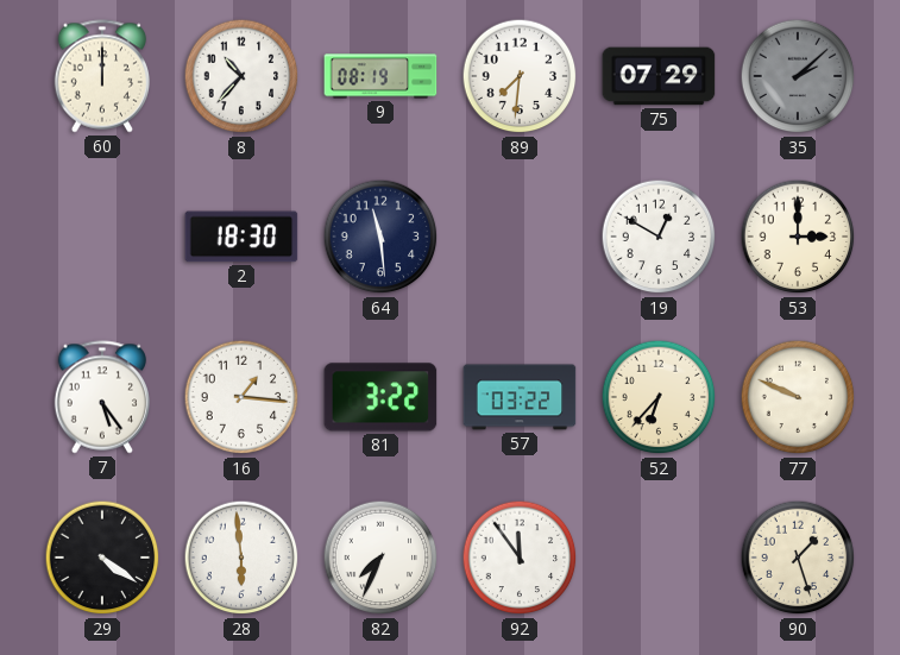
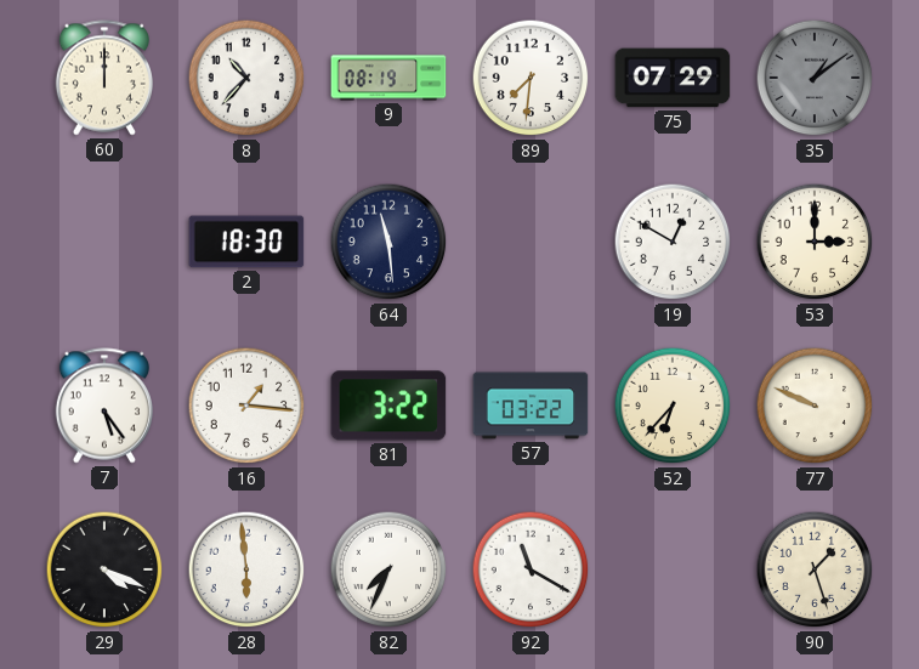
35: 2:08 -> 1:09 (815, 78)
29: 4:21 -> 4:19 (104, 569)
92: 11:54 -> 11:20 (531, 569)
